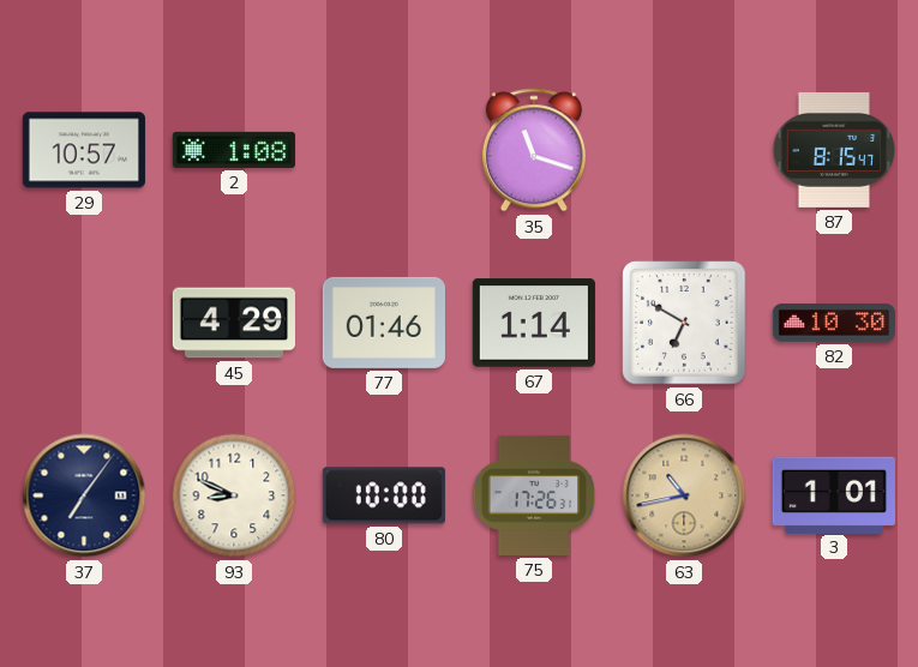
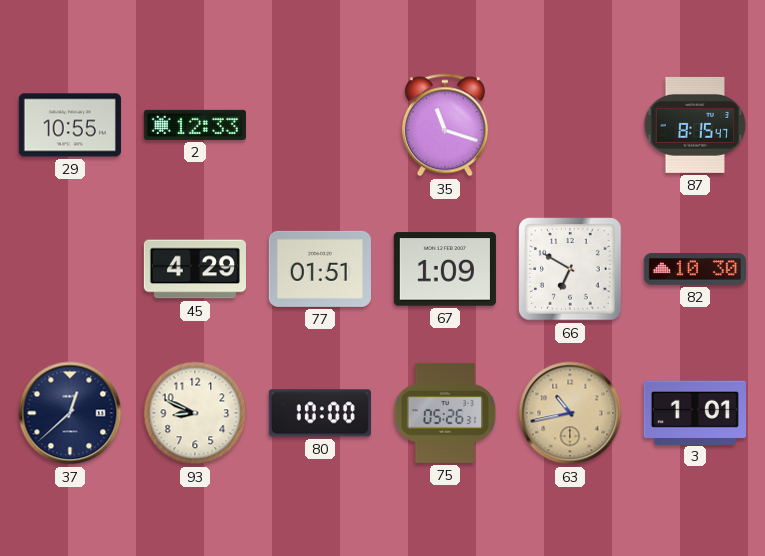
29: 10:57 -> 10:55 (70, 125)
2: 1:08 -> 12:33 (195, 125)
77: 01:46 -> 01:51 (320, 269)
67: 1:14 -> 1:09 (445, 269)
37: 7:06 -> 12:38 (70, 413)
75: 17:26 -> 05:26 (445, 413)
